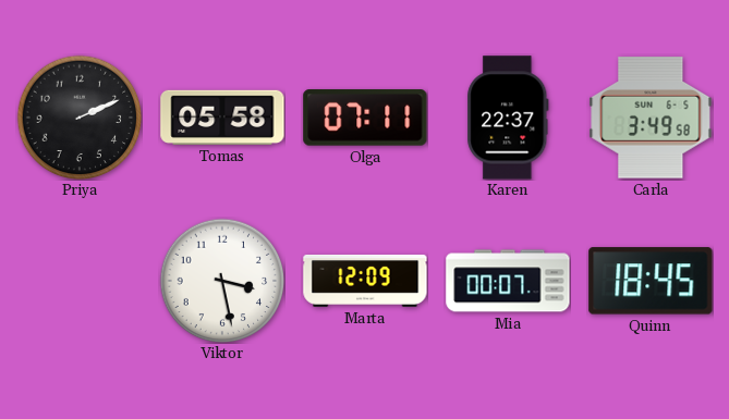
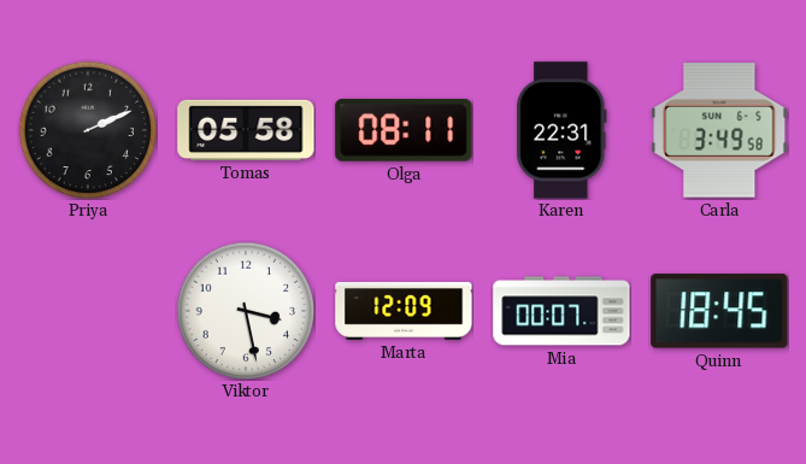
Olga: 07:11 -> 08:11 (404, 130)
Karen: 22:37 -> 22:31 (561, 130)
